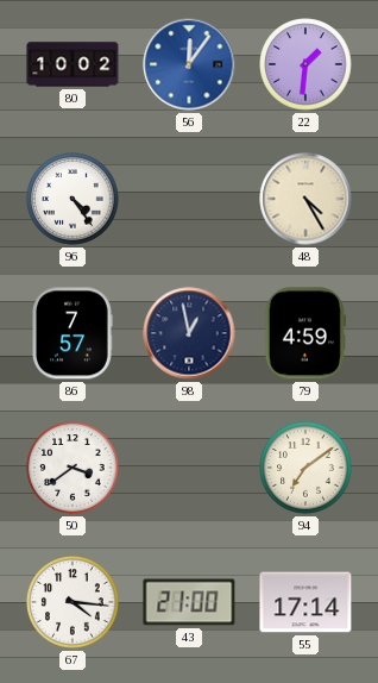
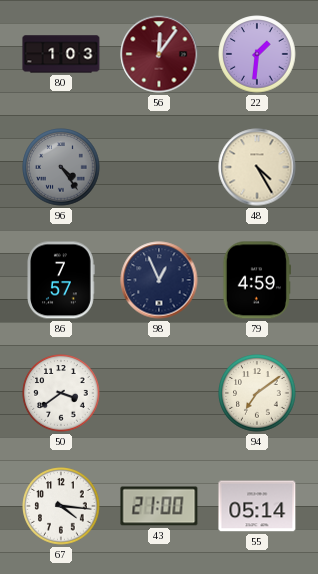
80: 10:02 -> 1:03 (61, 54)
56 dial: blue -> burgundy (159, 54)
96 dial: white -> grey (61, 167)
98: 12:58 -> 12:56 (159, 280)
55: 17:14 -> 05:14 (257, 506)
